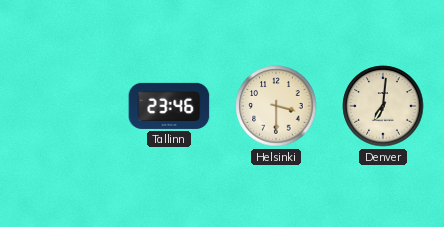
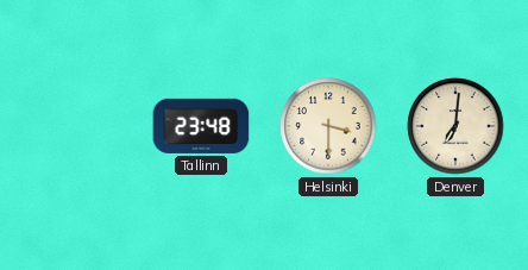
Tallinn: 23:46 -> 23:48 (201, 126)
